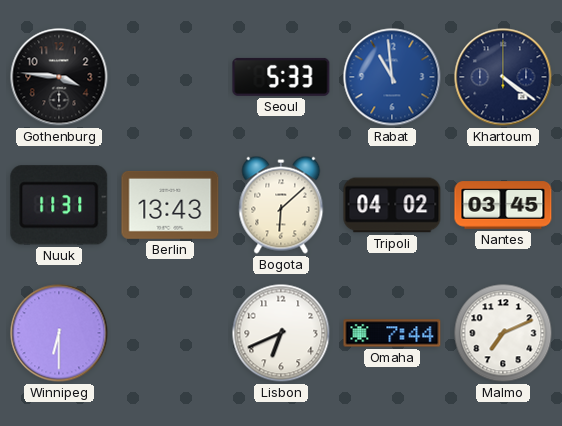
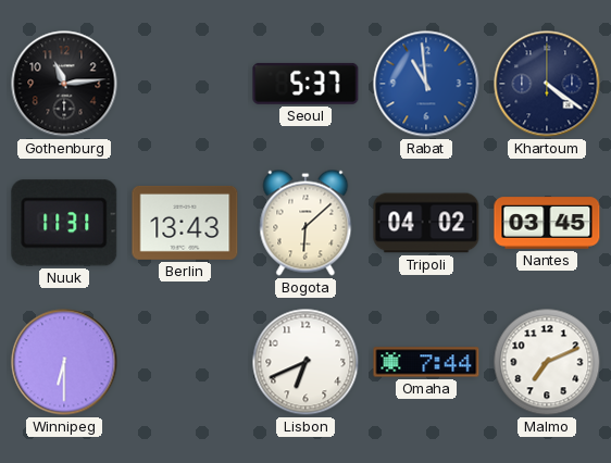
Gothenburg: 3:46 -> 11:14 (64, 84)
Seoul: 5:33 -> 5:37 (305, 84)
